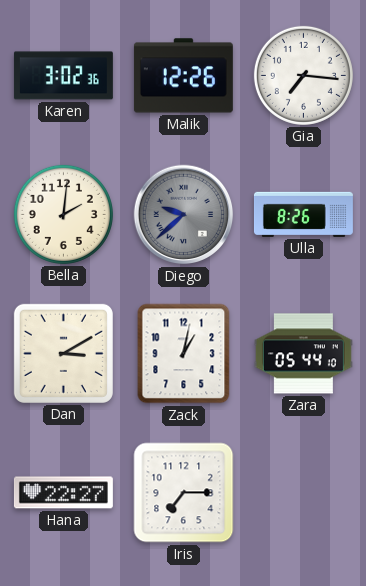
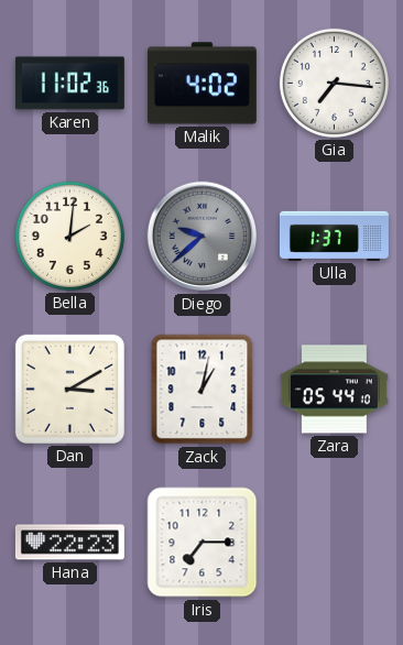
Karen: 3:02 -> 11:02 (69, 84)
Malik: 12:26 -> 4:02 (201, 84)
Ulla: 8:26 -> 1:37 (334, 236)
Hana: 22:27 -> 22:23 (69, 543)
